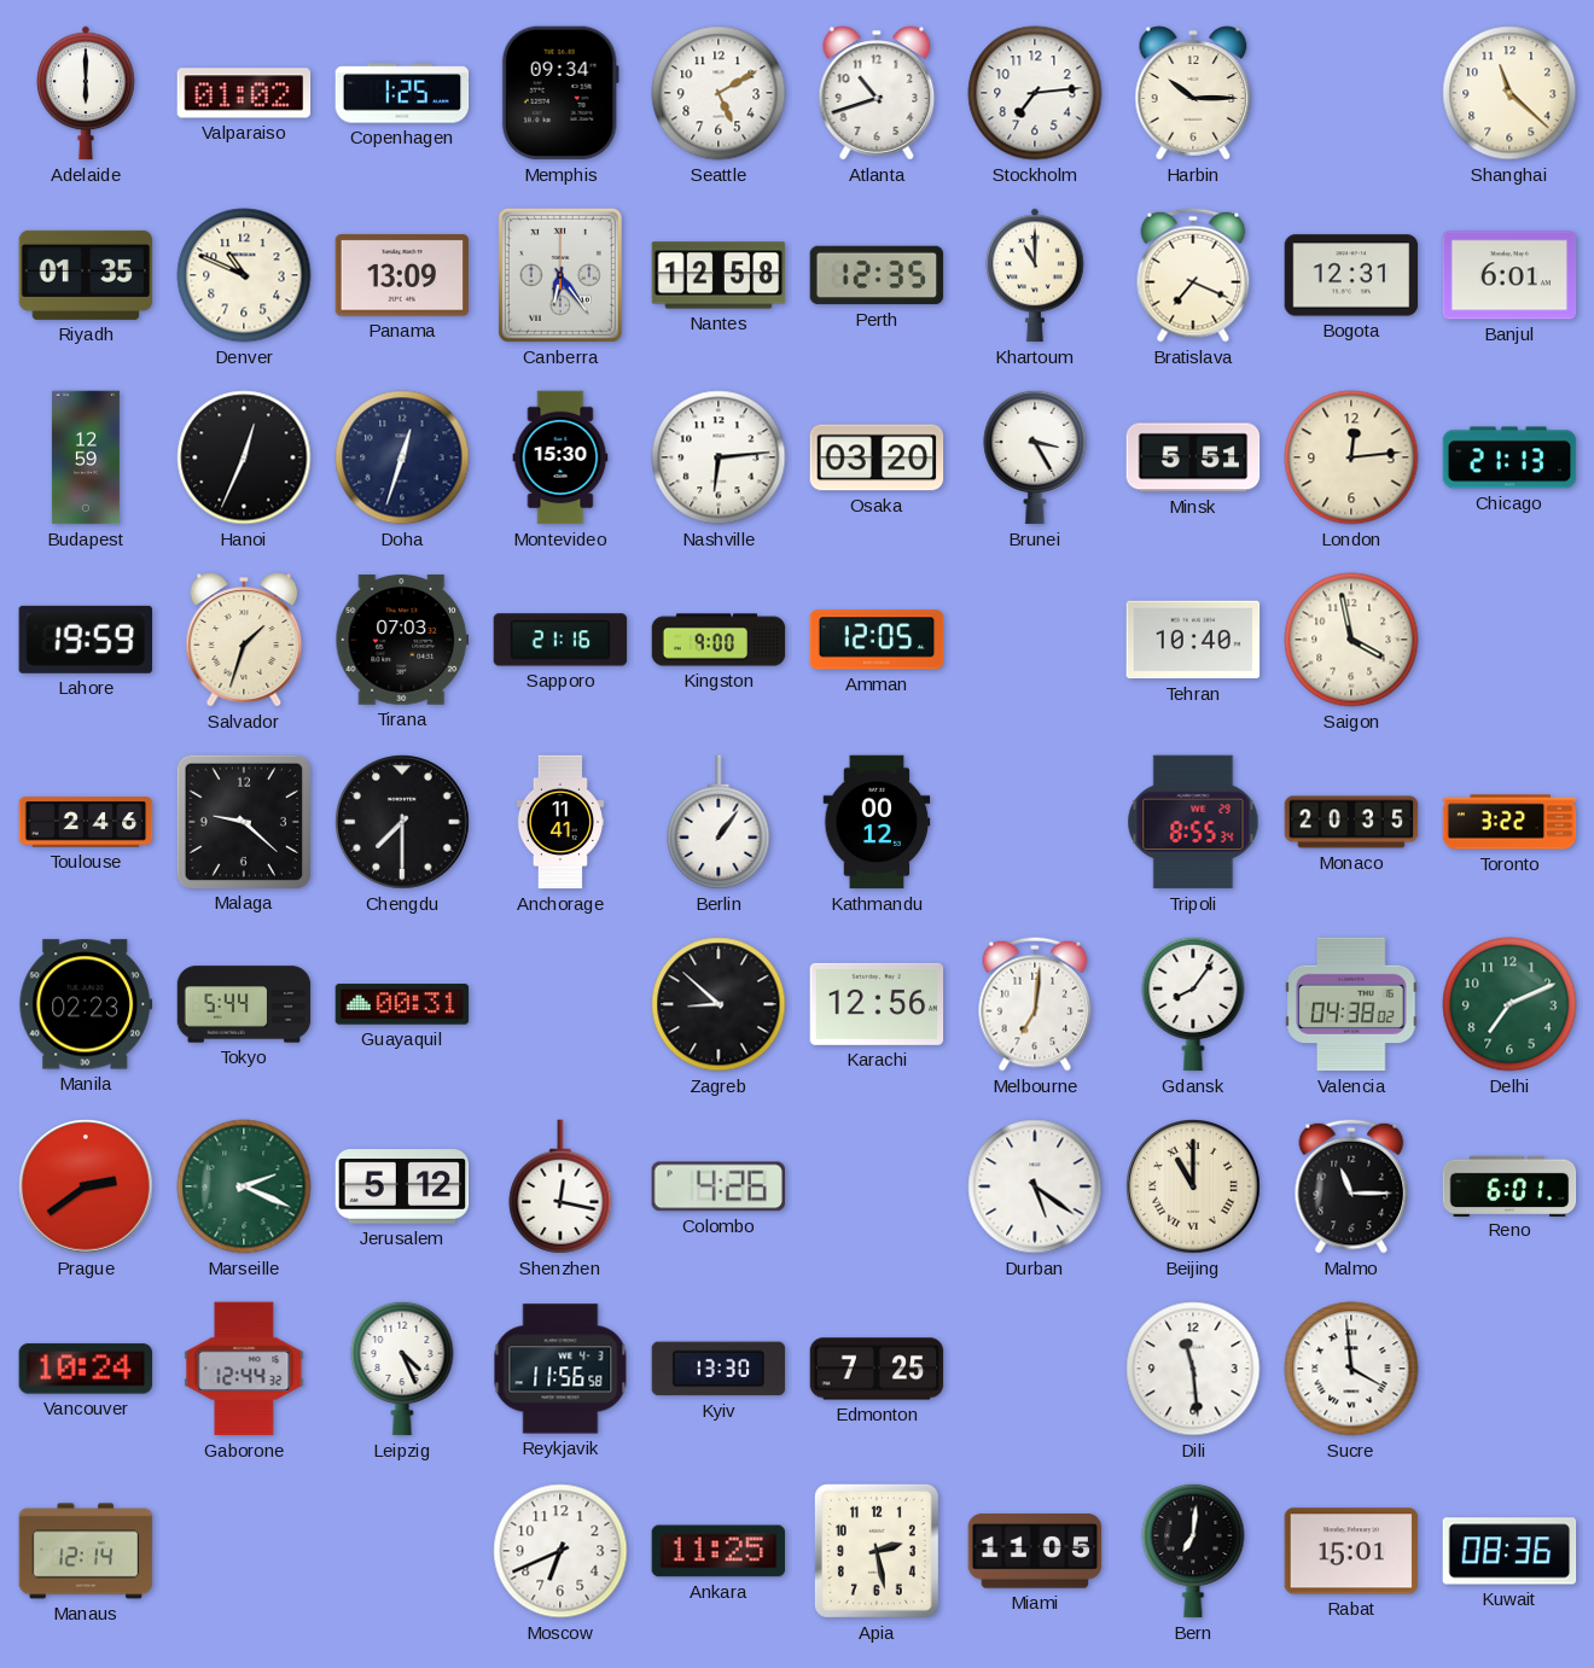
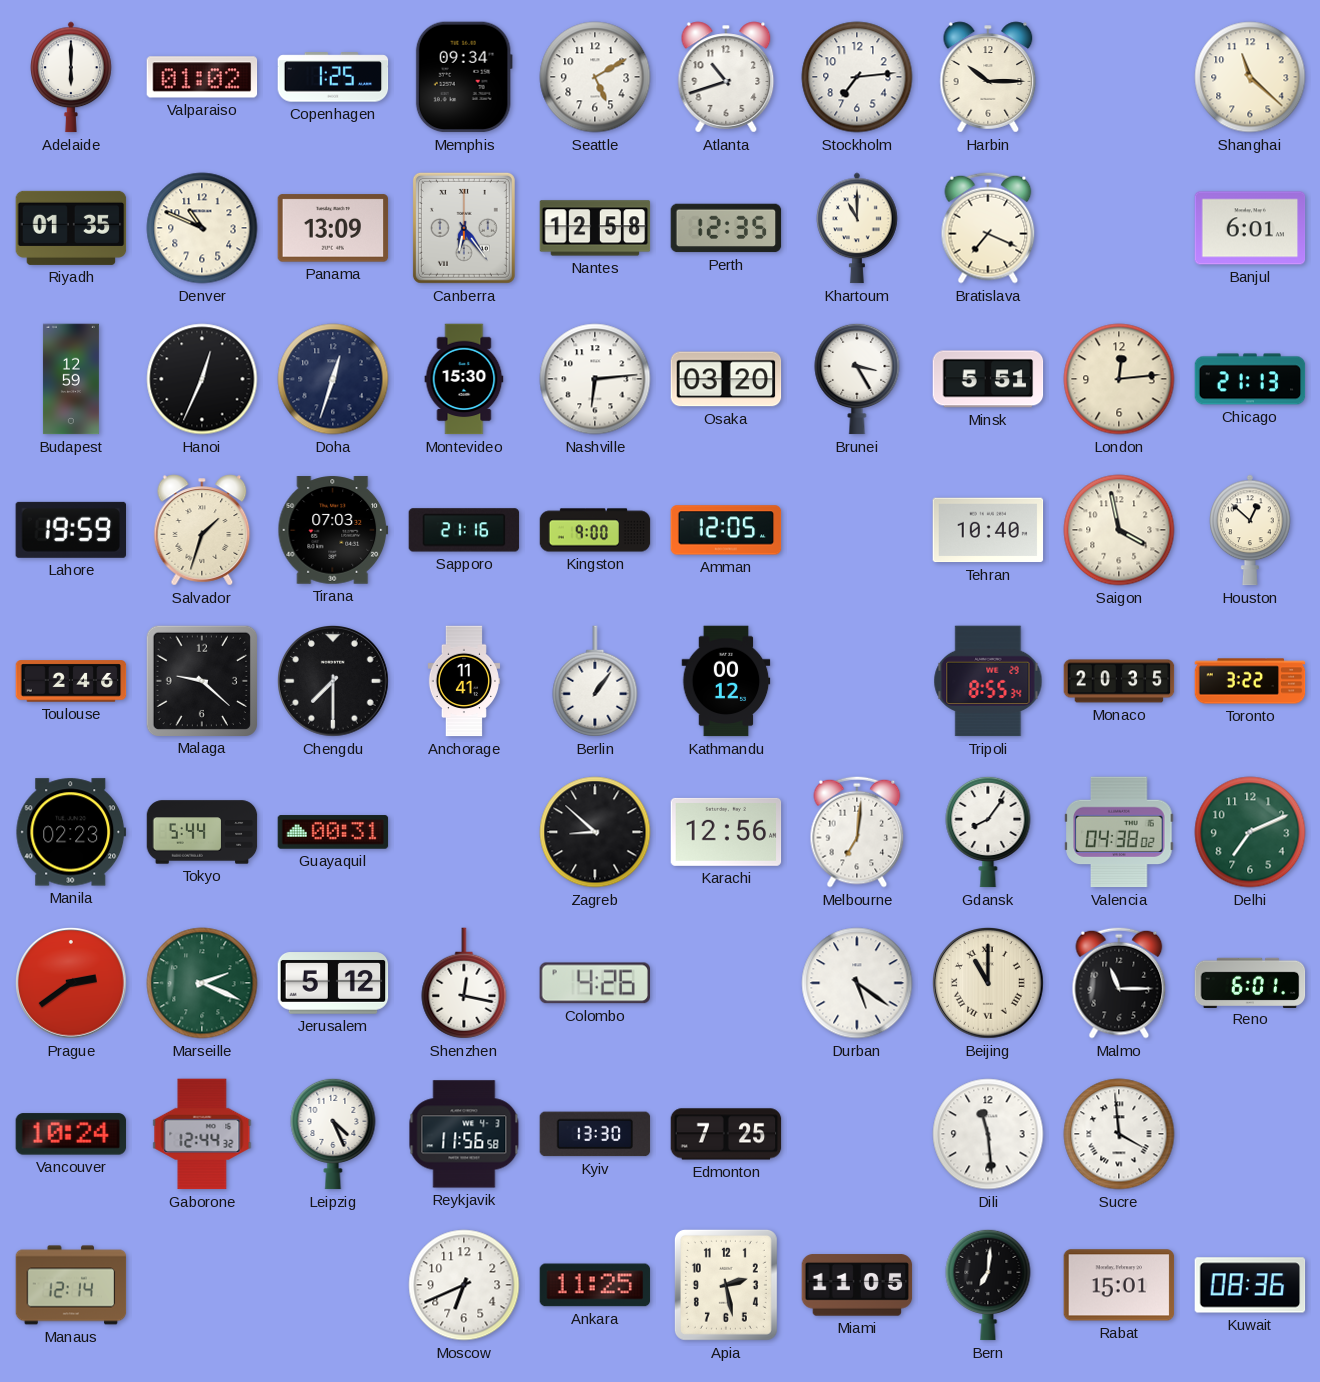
Bogota: 12:31 -> none (1351, 275)
Houston: none -> 12:52 (1251, 530)
